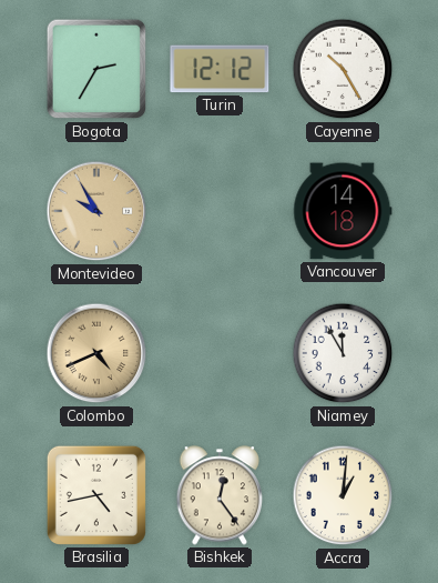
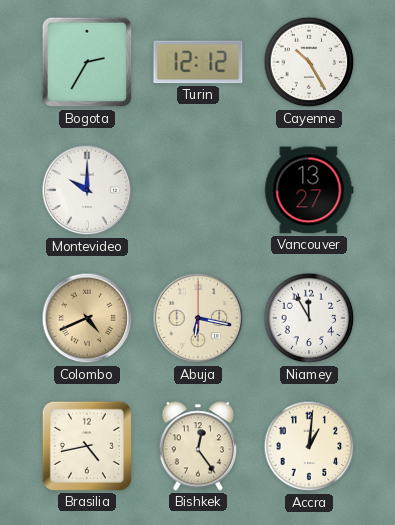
Montevideo: 9:55 -> 10:00 (87, 190)
Montevideo dial: champagne -> white (87, 190)
Vancouver: 14:18 -> 13:27 (309, 190)
Abuja: none -> 6:17 (198, 318)
